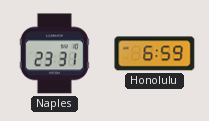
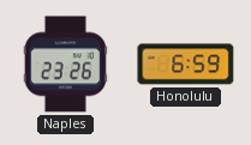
Naples: 23:31 -> 23:26 (65, 65)
